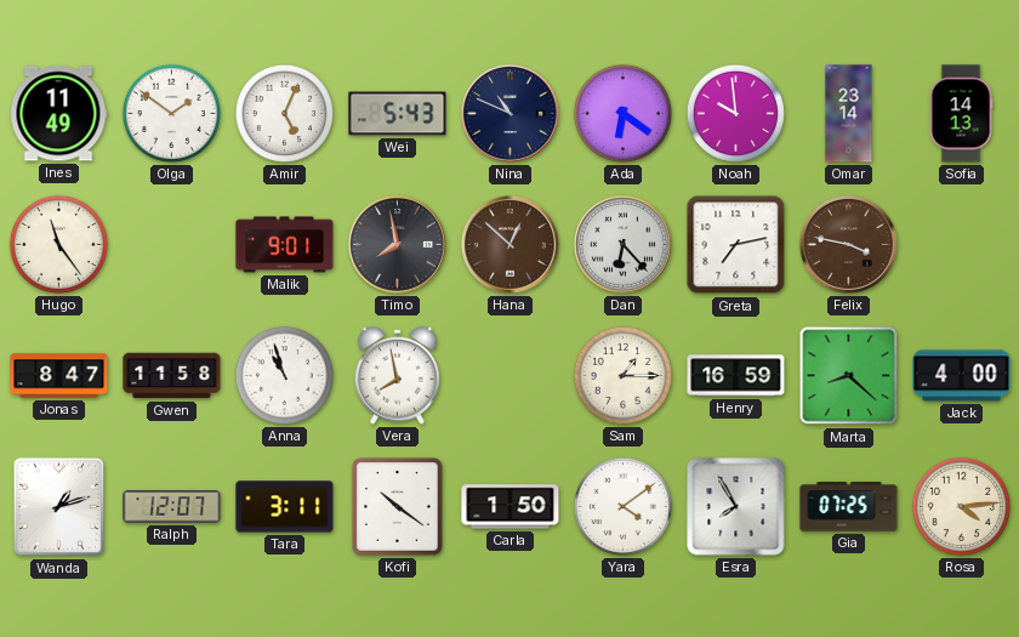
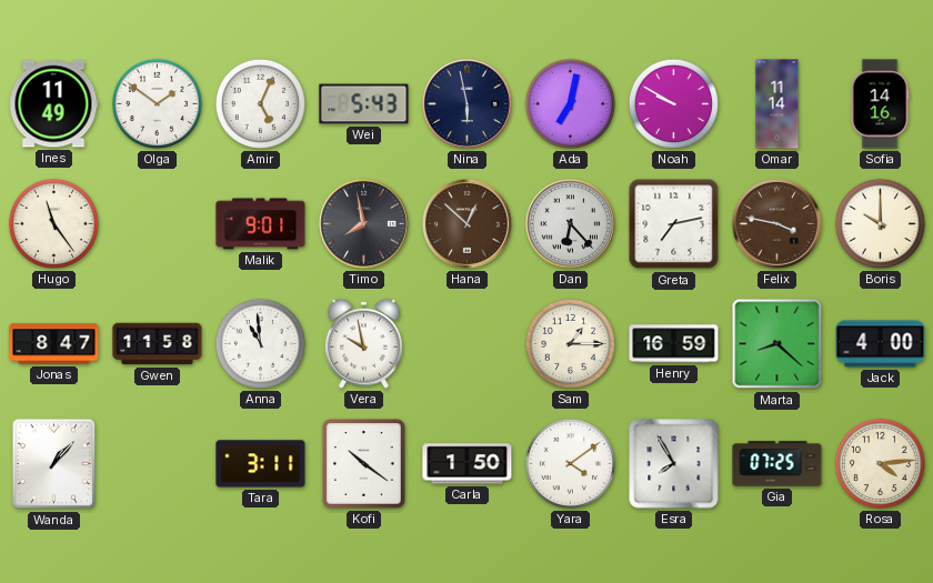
Nina: 10:49 -> 5:58 (466, 103)
Ada: 6:21 -> 7:02 (570, 103)
Noah: 9:59 -> 9:50 (673, 103)
Omar: 23:14 -> 11:14 (777, 104)
Sofia: 14:13 -> 14:16 (880, 104)
Boris: none -> 10:00 (880, 223)
Anna: 10:57 -> 10:59 (260, 343)
Vera: 7:58 -> 9:58 (363, 343)
Wanda: 1:12 -> 1:07 (54, 464)
Ralph: 12:07 -> none (172, 507)
